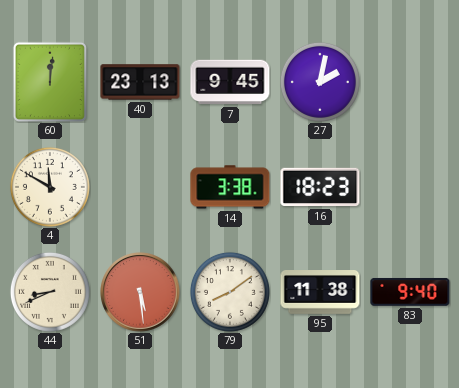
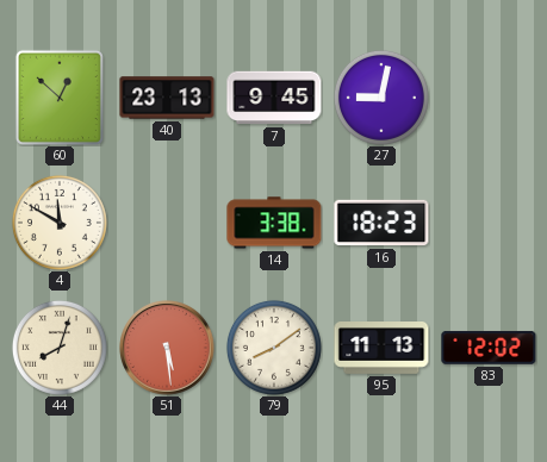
60: 12:01 -> 12:52 (60, 98)
27: 2:02 -> 9:02 (381, 98)
44: 8:41 -> 8:03 (60, 348)
95: 11:38 -> 11:13 (381, 349)
83: 9:40 -> 12:02 (489, 348)
